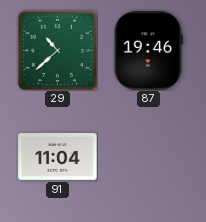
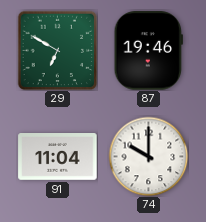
29: 10:38 -> 6:50 (57, 50)
74: none -> 10:00 (148, 156)
